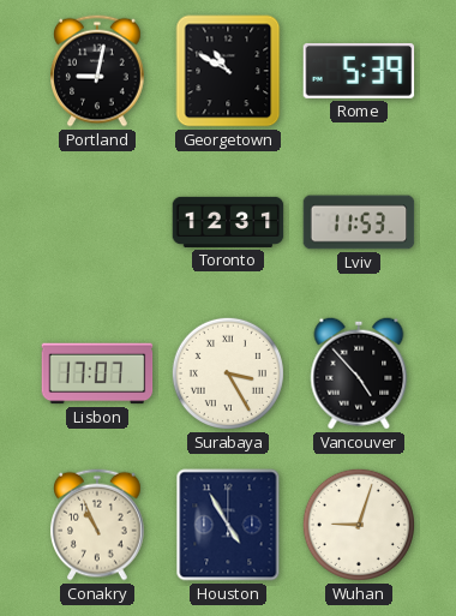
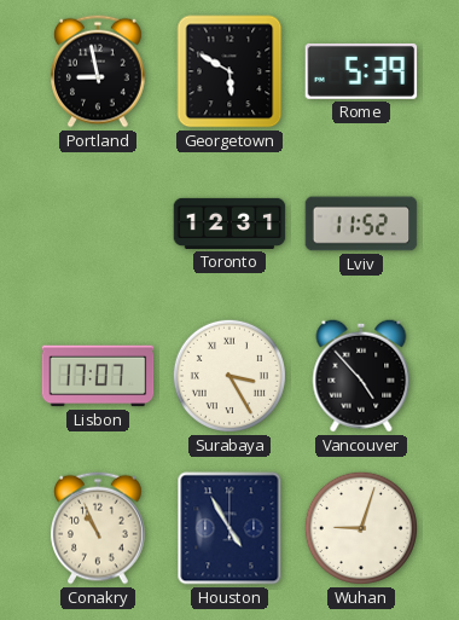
Portland: 9:02 -> 8:58 (99, 71)
Georgetown: 10:50 -> 5:50 (230, 71)
Lviv: 11:53 -> 11:52 (361, 224)
